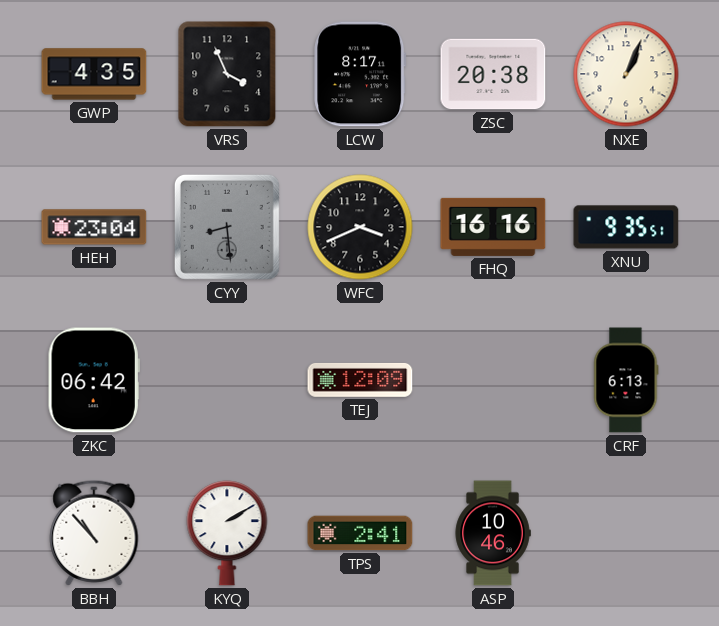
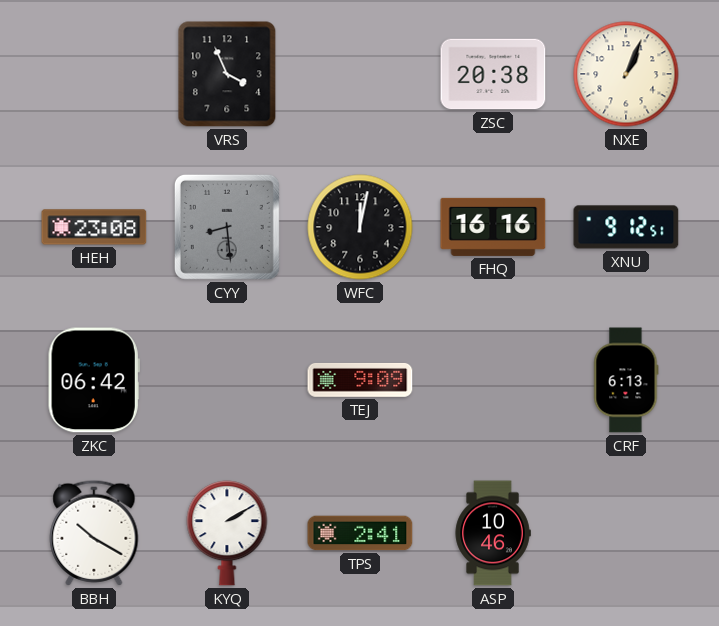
GWP: 4:35 -> none (94, 74)
LCW: 8:17 -> none (360, 74)
HEH: 23:04 -> 23:08 (94, 227)
WFC: 3:41 -> 12:02 (360, 227)
XNU: 9:35 -> 9:12 (626, 227)
TEJ: 12:09 -> 9:09 (360, 380)
BBH: 10:53 -> 10:20 (94, 533)
